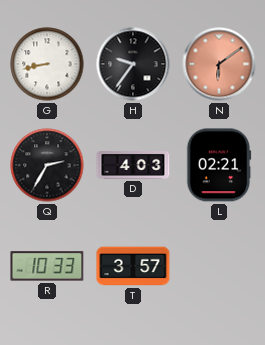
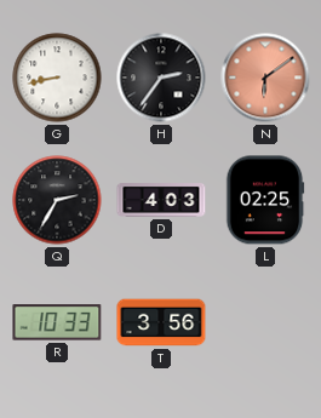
H: 9:36 -> 2:36 (161, 78)
L: 02:21 -> 02:25 (265, 200)
T: 3:57 -> 3:56 (161, 322)
